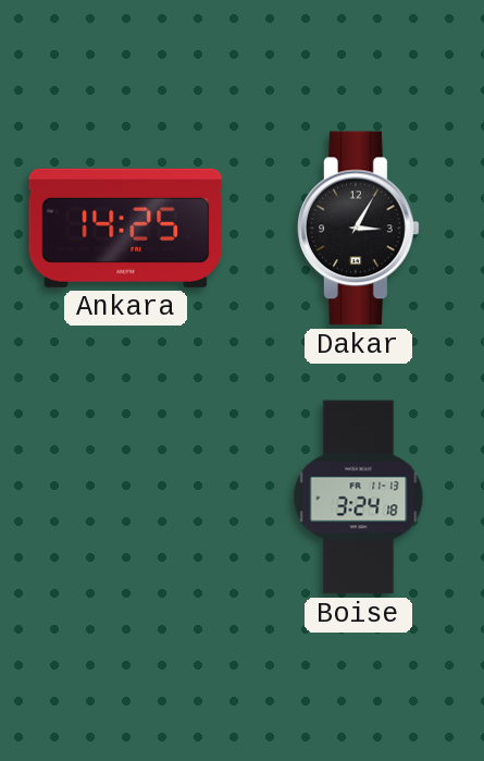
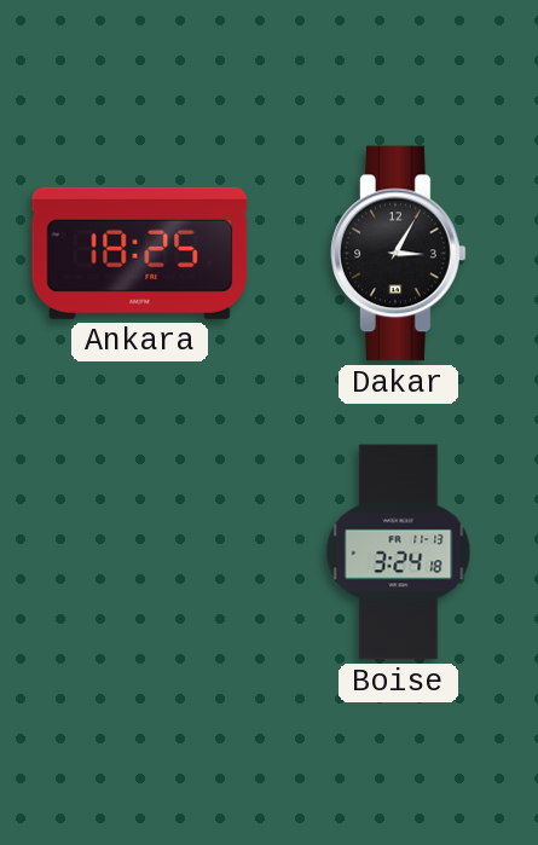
Ankara: 14:25 -> 18:25 (140, 253)
